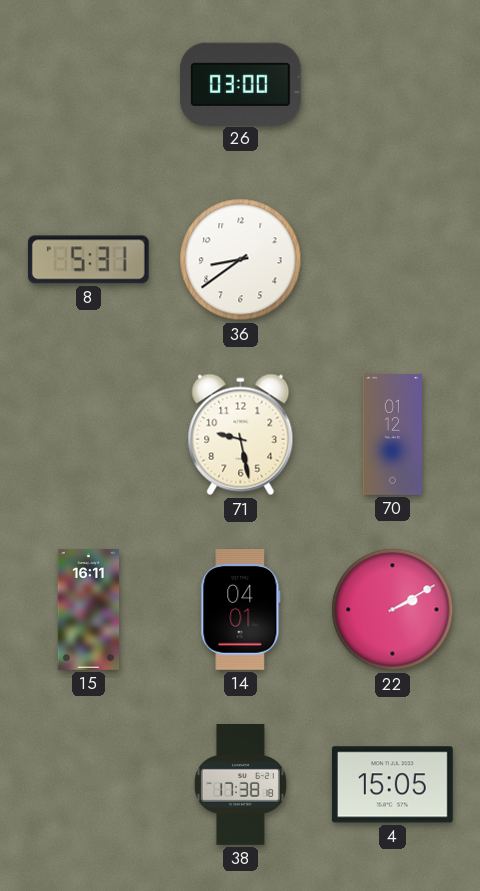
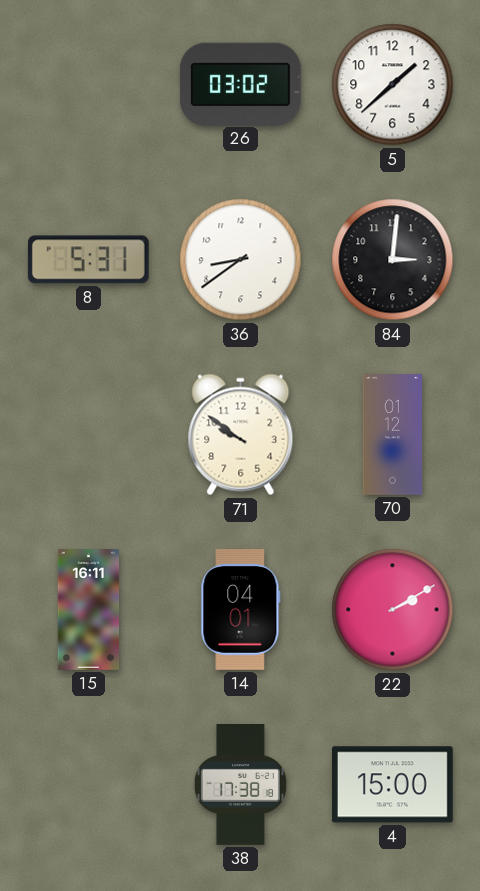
26: 03:00 -> 03:02 (240, 84)
5: none -> 1:38 (393, 85)
84: none -> 3:01 (393, 260)
71: 9:28 -> 9:51 (241, 435)
4: 15:05 -> 15:00 (392, 785)
